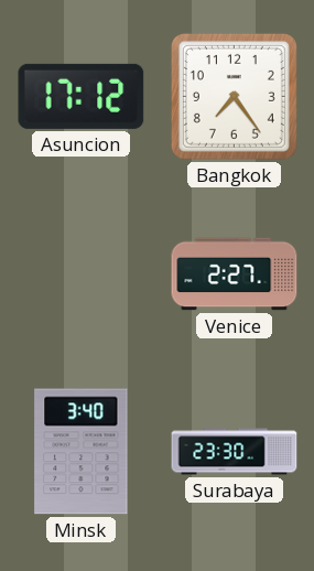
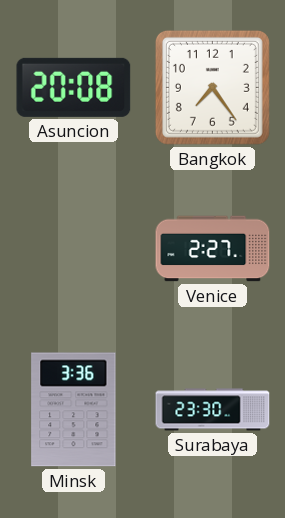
Asuncion: 17:12 -> 20:08 (74, 87)
Minsk: 3:40 -> 3:36 (74, 410)
